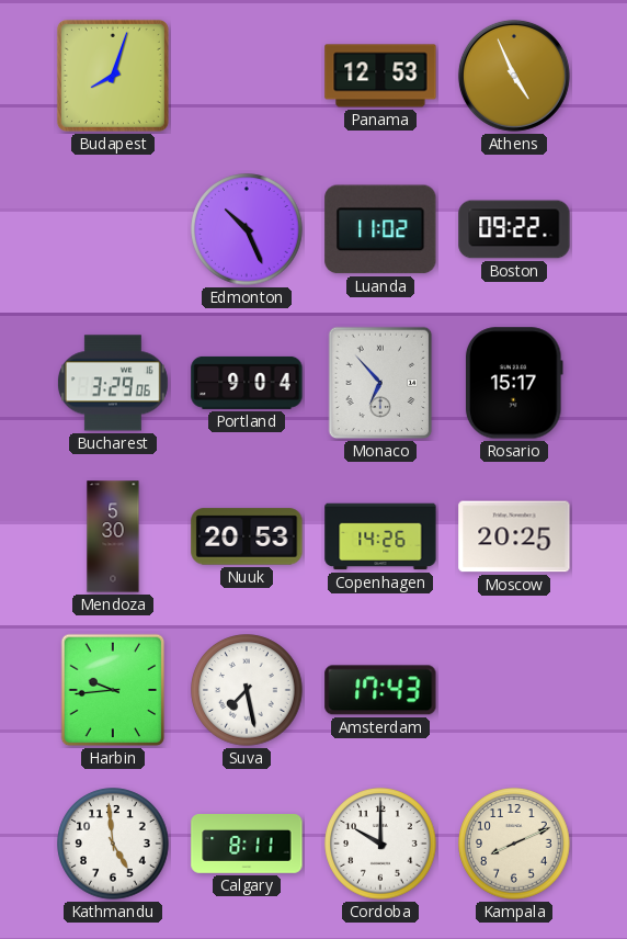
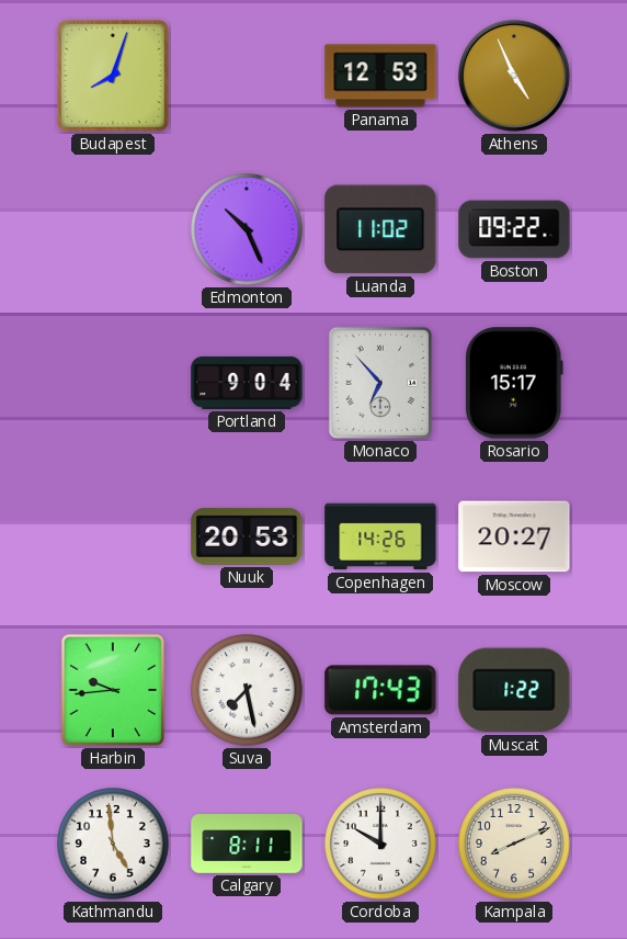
Bucharest: 3:29 -> none (113, 383)
Mendoza: 5:30 -> none (113, 536)
Moscow: 20:25 -> 20:27 (514, 536)
Muscat: none -> 1:22 (514, 690)
